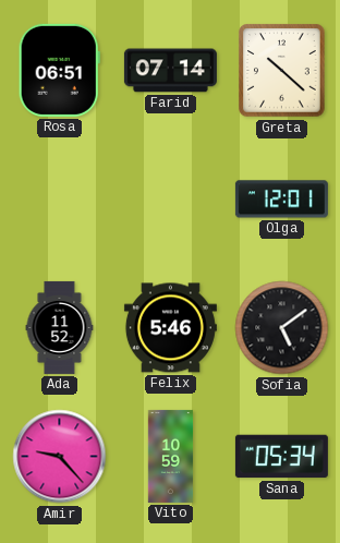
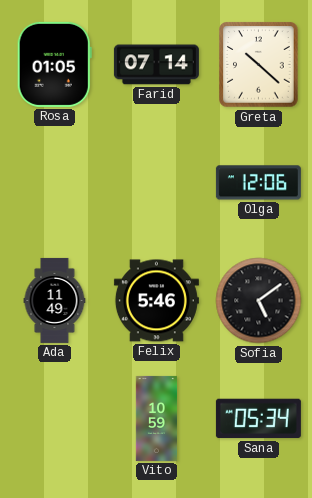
Rosa: 06:51 -> 01:05 (54, 64)
Olga: 12:01 -> 12:06 (258, 183)
Ada: 11:52 -> 11:49 (55, 300)
Amir: 9:23 -> none (60, 457)
